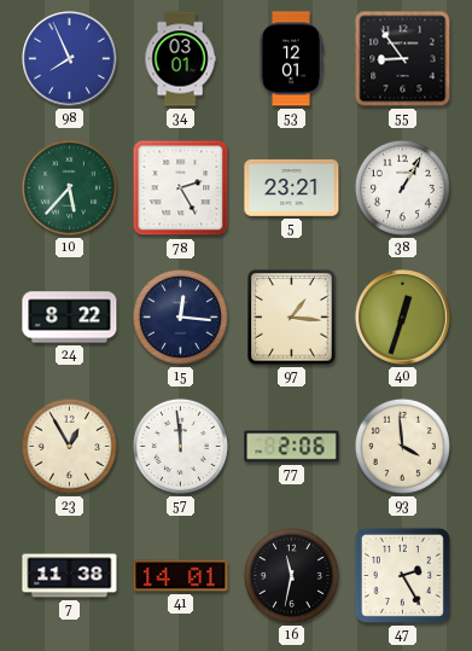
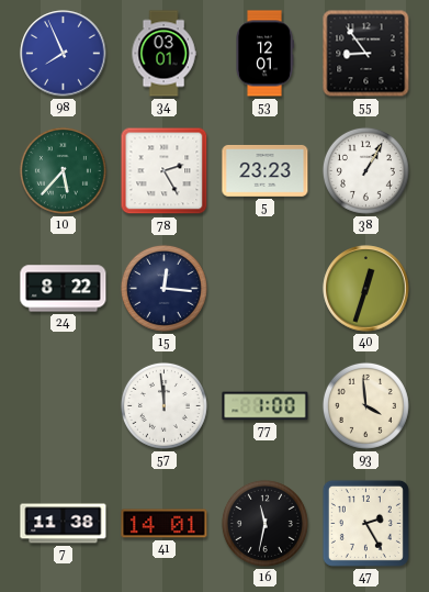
5: 23:21 -> 23:23 (266, 171)
97: 1:16 -> none (292, 318)
23: 12:55 -> none (69, 446)
77: 2:06 -> 1:00 (266, 406)
